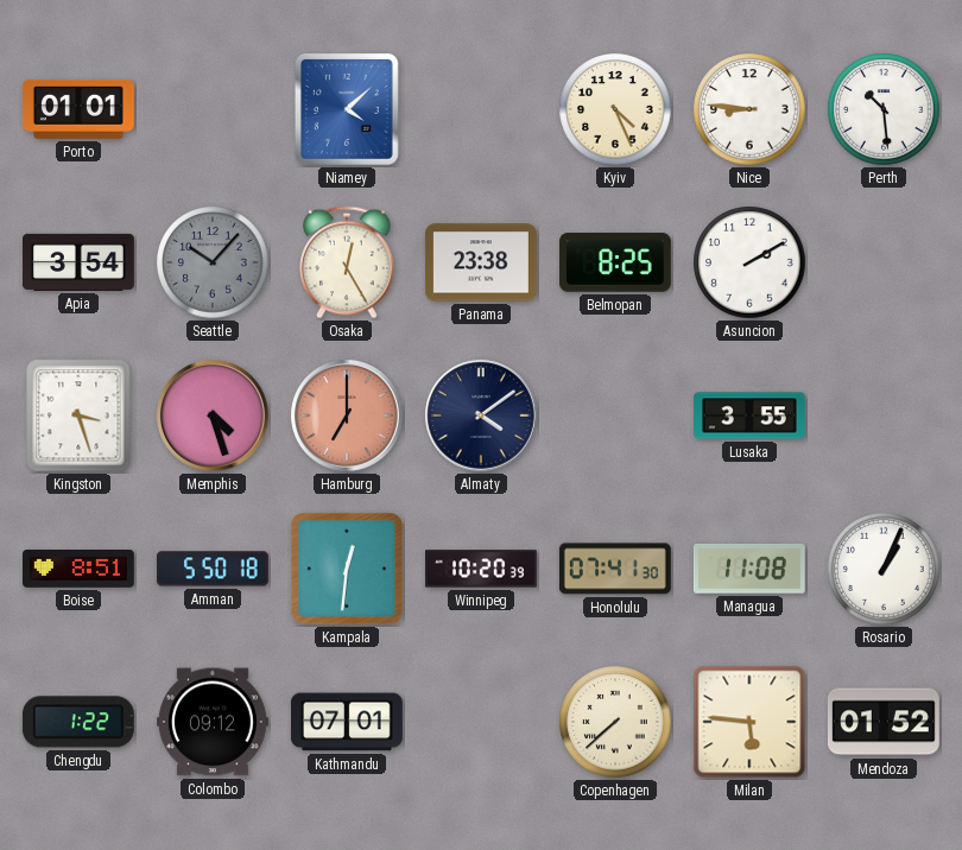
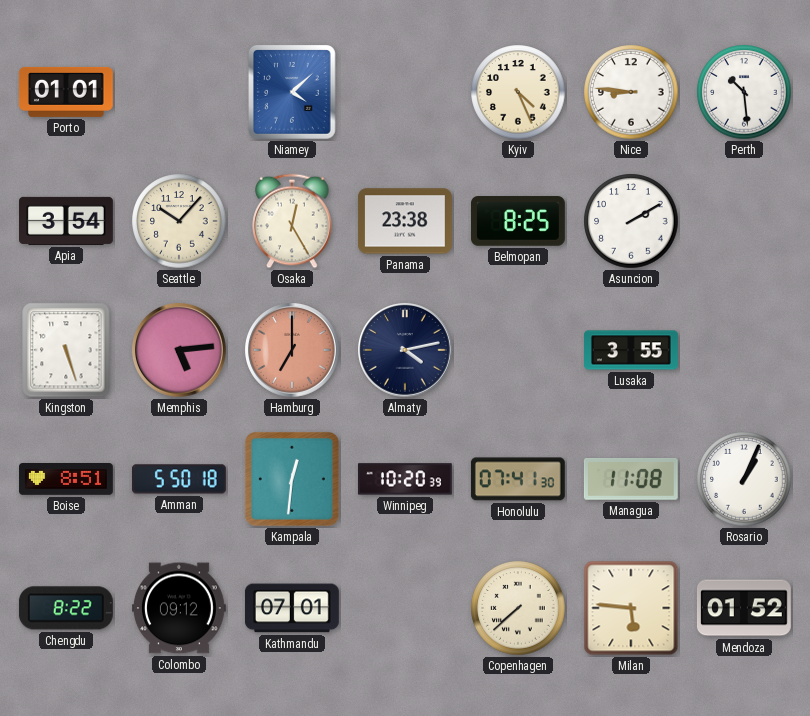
Seattle dial: grey -> cream (179, 221)
Kingston: 3:27 -> 5:27 (66, 350)
Memphis: 4:27 -> 5:14 (180, 351)
Almaty: 4:09 -> 4:13 (406, 351)
Chengdu: 1:22 -> 8:22 (66, 608)
